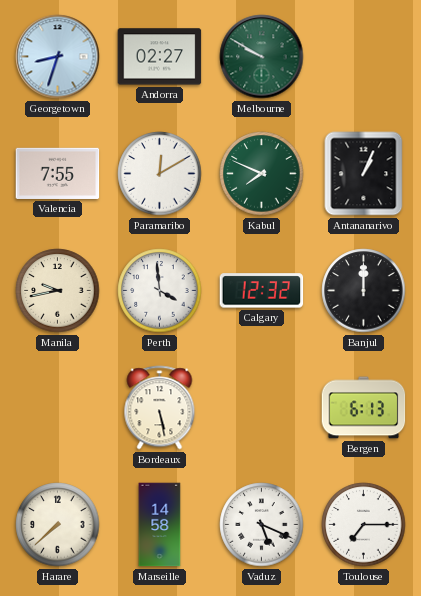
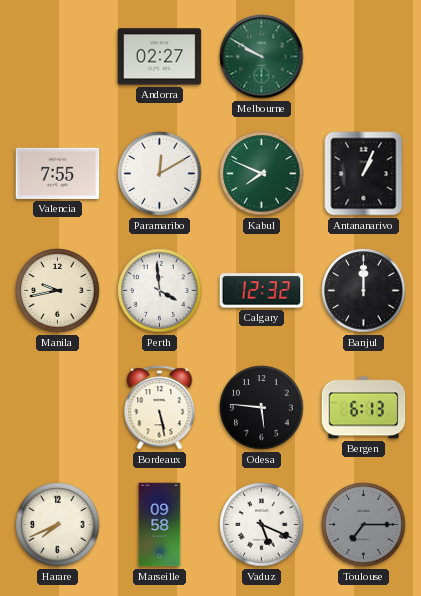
Georgetown: 8:33 -> none (58, 57)
Odesa: none -> 5:46 (262, 408)
Harare: 7:38 -> 7:41 (58, 525)
Marseille: 14:58 -> 09:58 (160, 525)
Toulouse dial: white -> grey (364, 525)
